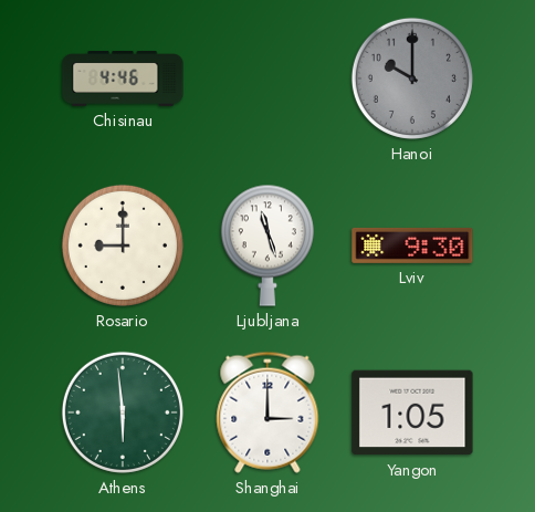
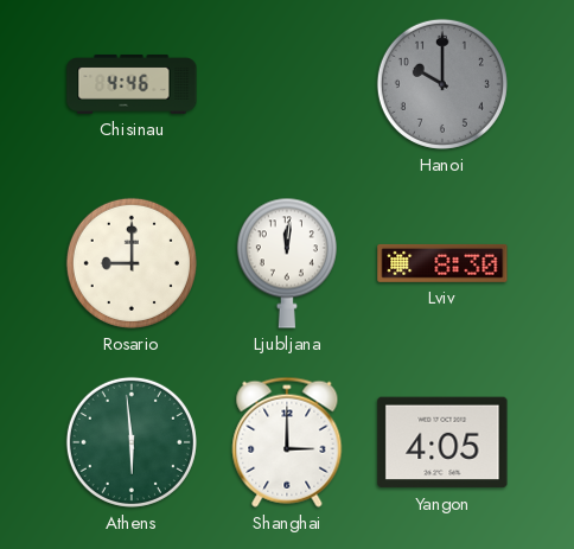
Ljubljana: 11:27 -> 12:01 (287, 263)
Lviv: 9:30 -> 8:30 (442, 263)
Yangon: 1:05 -> 4:05 (442, 442)
